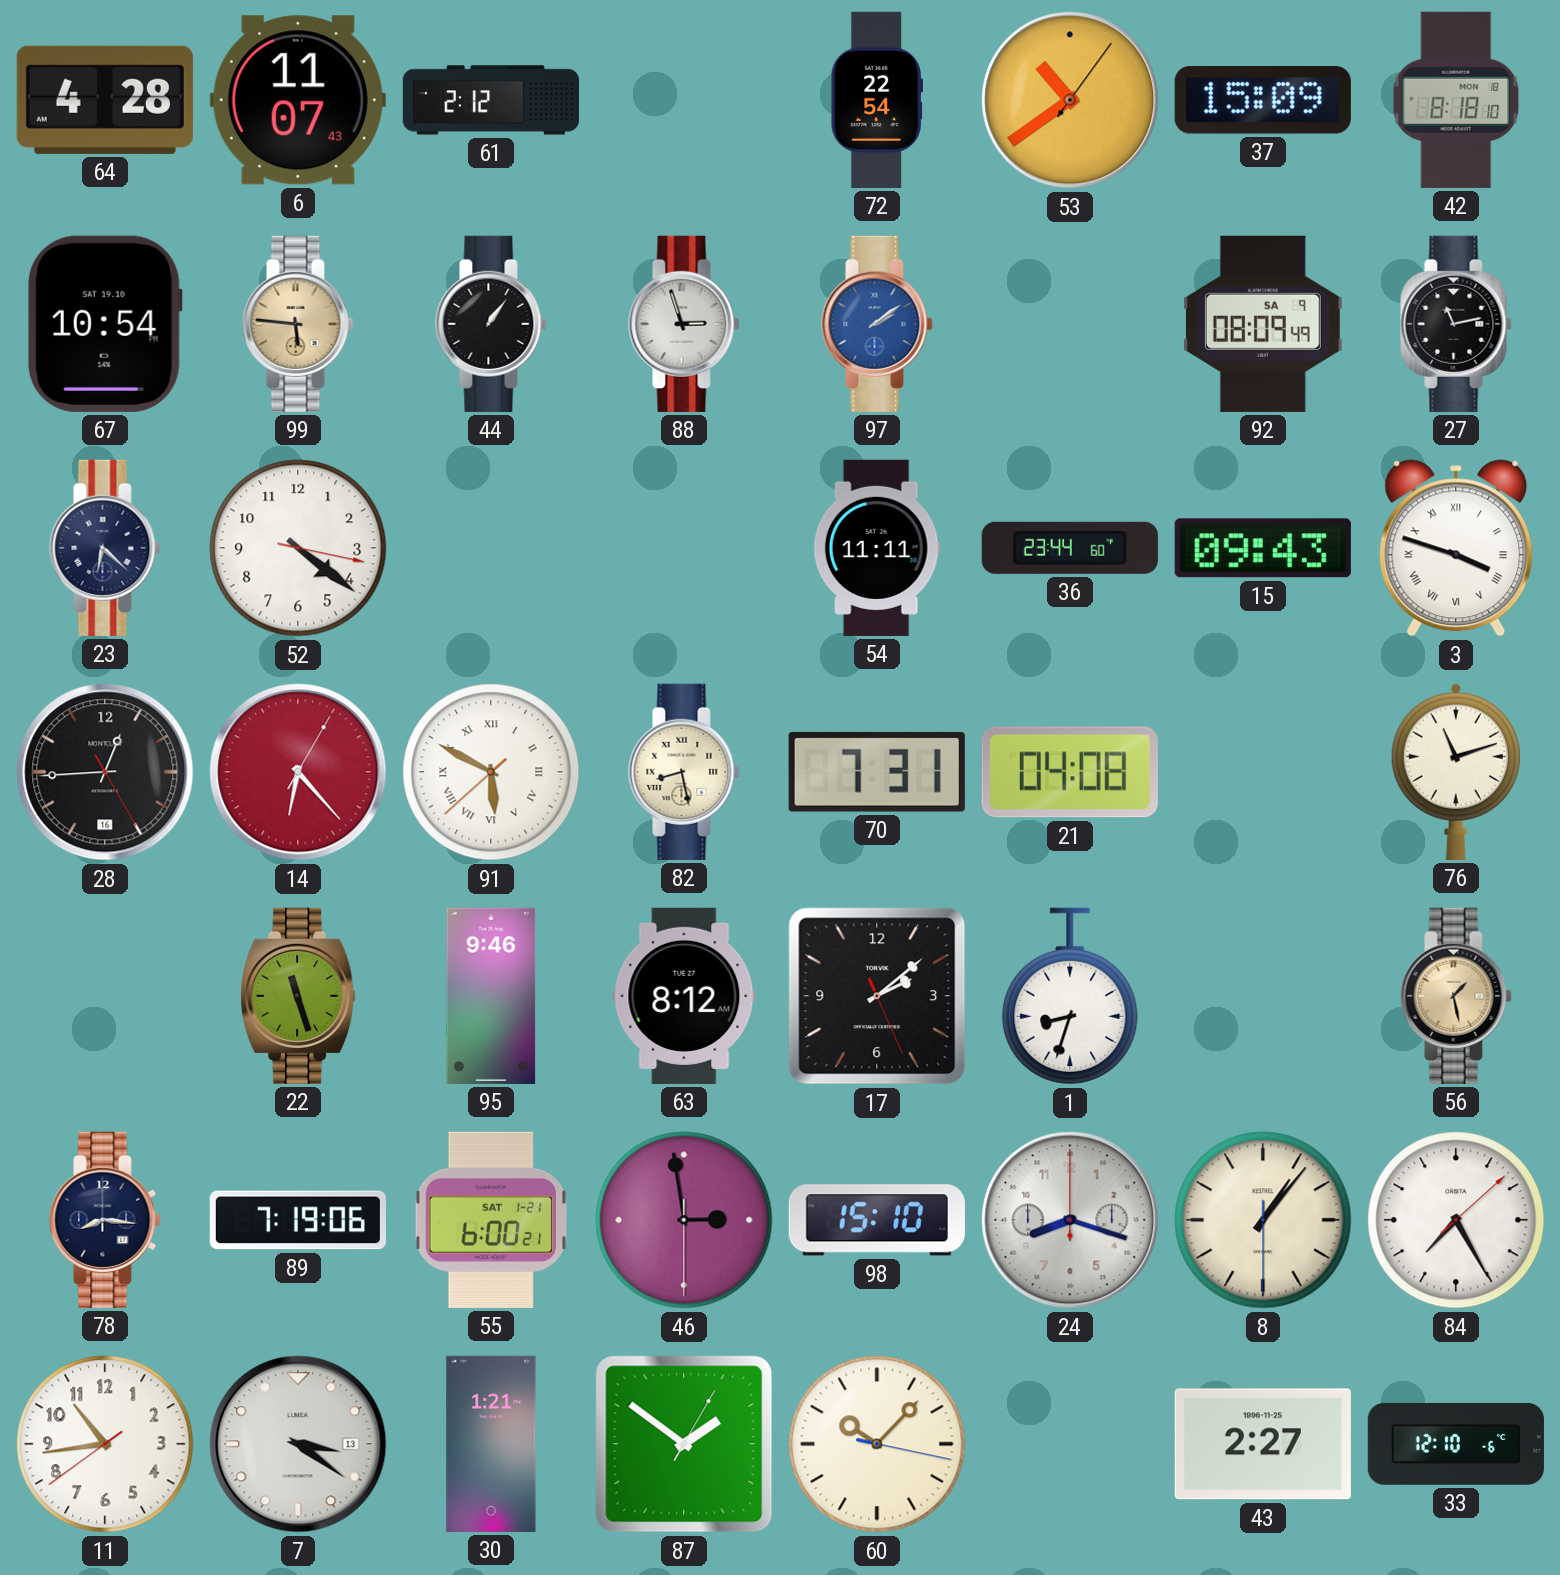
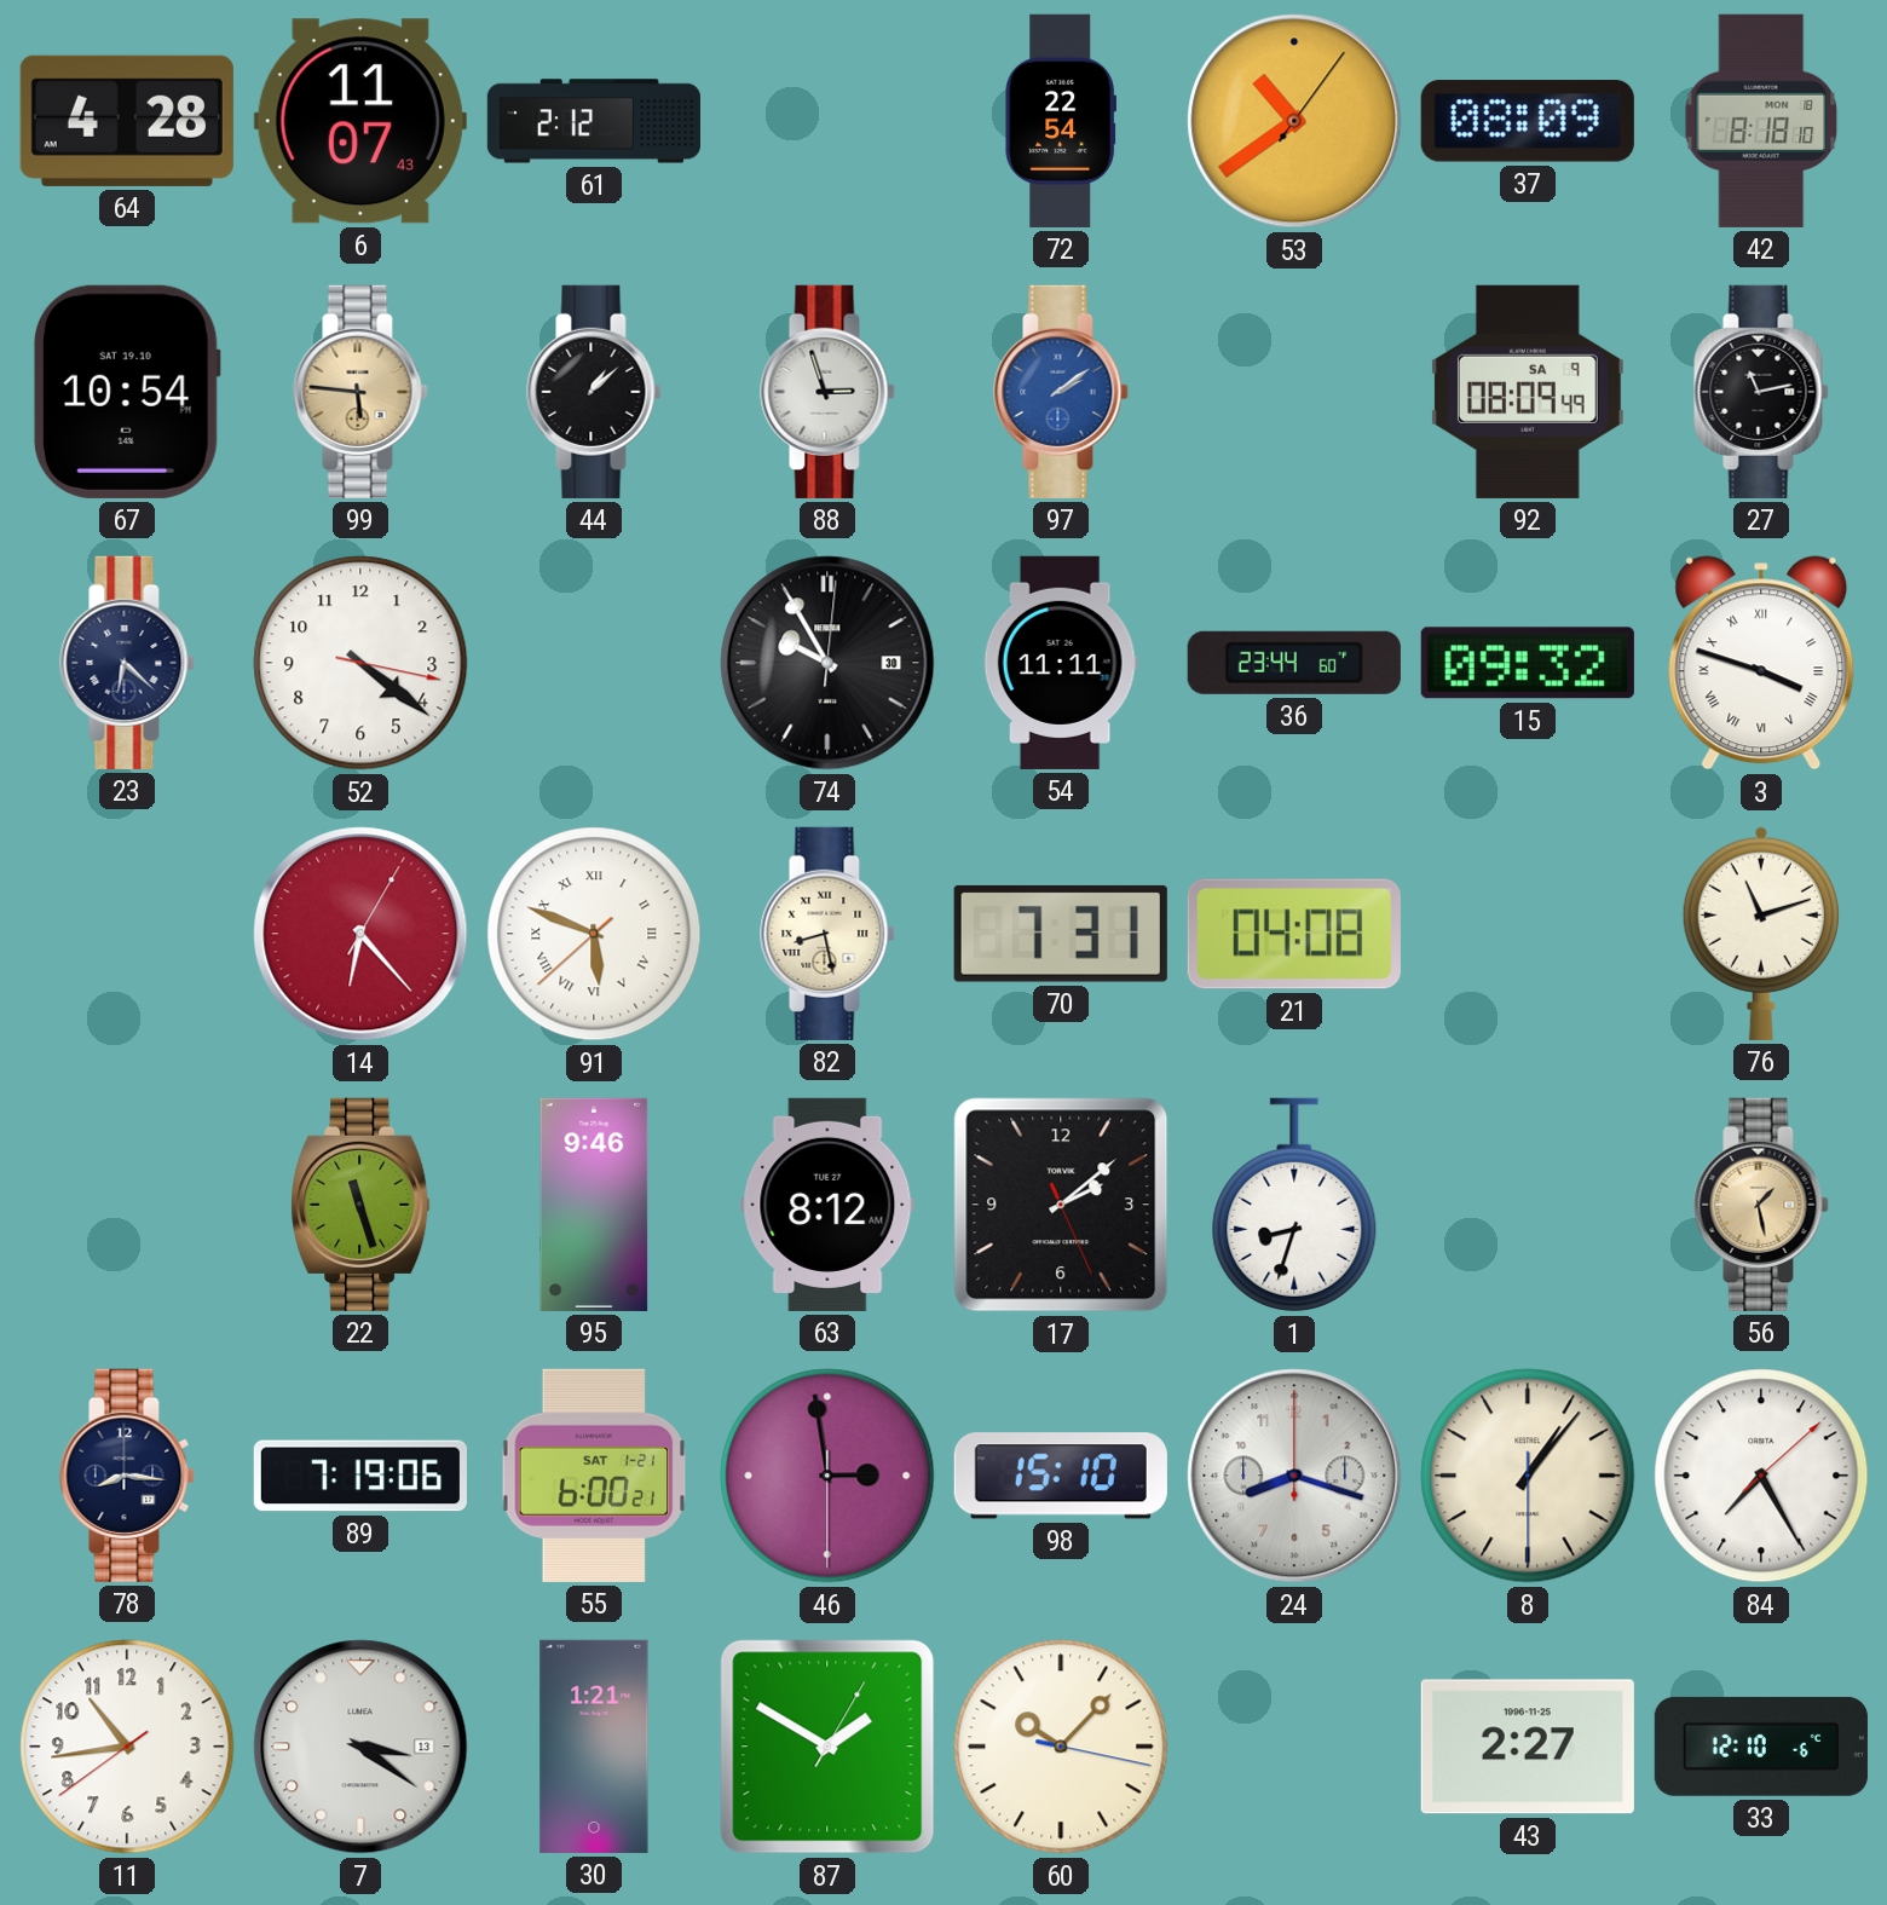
37: 15:09 -> 08:09 (1528, 121)
44: 1:06 -> 1:08 (594, 392)
74: none -> 9:55 (827, 663)
15: 09:43 -> 09:32 (1528, 663)
28: 12:44 -> none (105, 772)
91: 5:49 -> 5:48 (594, 934)
87: 1:51 -> 1:50 (827, 1747)
